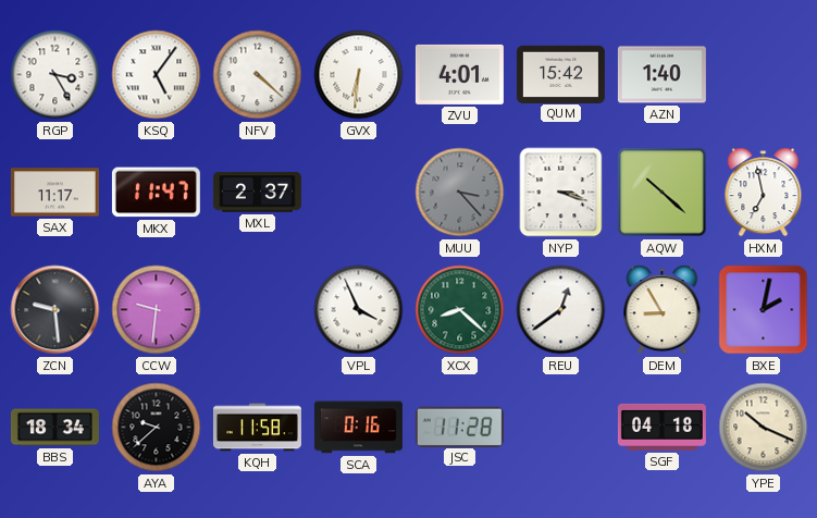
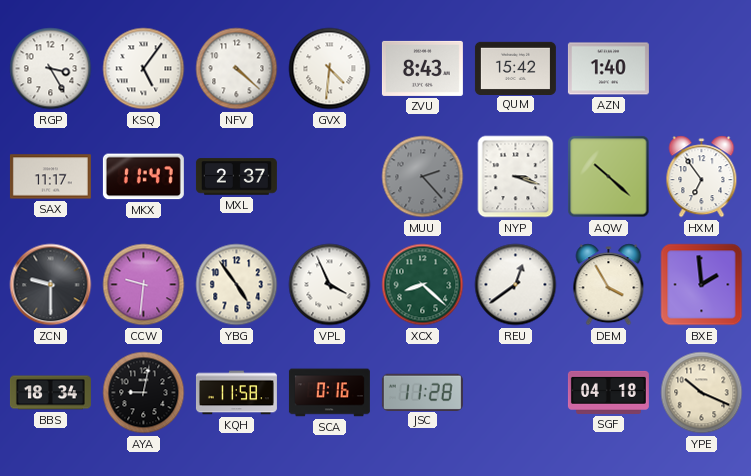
GVX: 6:31 -> 4:31 (330, 69)
ZVU: 4:01 -> 8:43 (422, 68)
MUU: 3:23 -> 2:23 (423, 177)
HXM: 6:58 -> 6:54 (702, 177)
ZCN: 9:29 -> 9:30 (51, 285)
YBG: none -> 4:54 (237, 285)
DEM: 8:55 -> 3:55 (609, 285)
BXE: 2:02 -> 1:59 (702, 285)
AYA: 9:38 -> 9:02 (144, 393)
